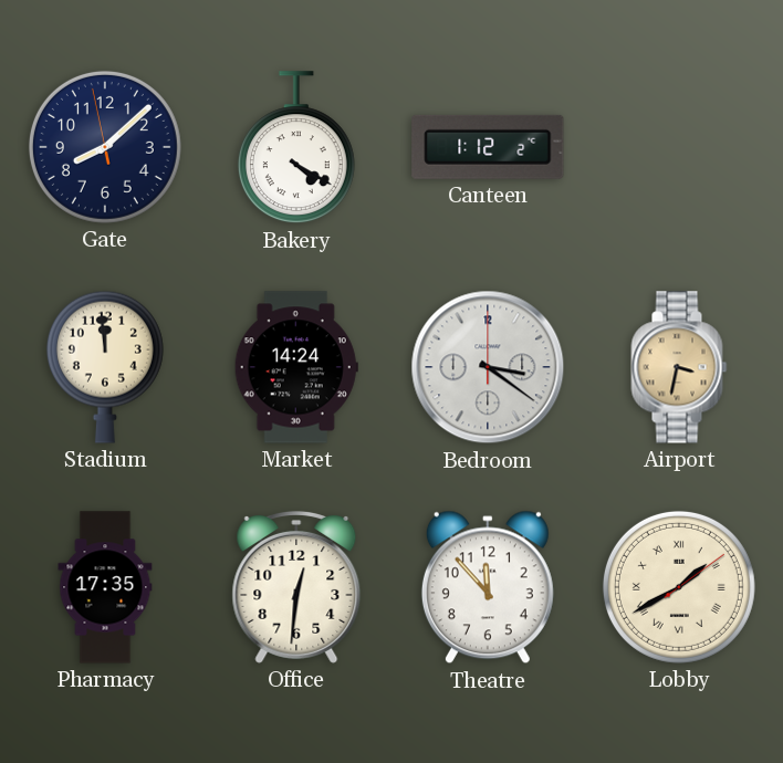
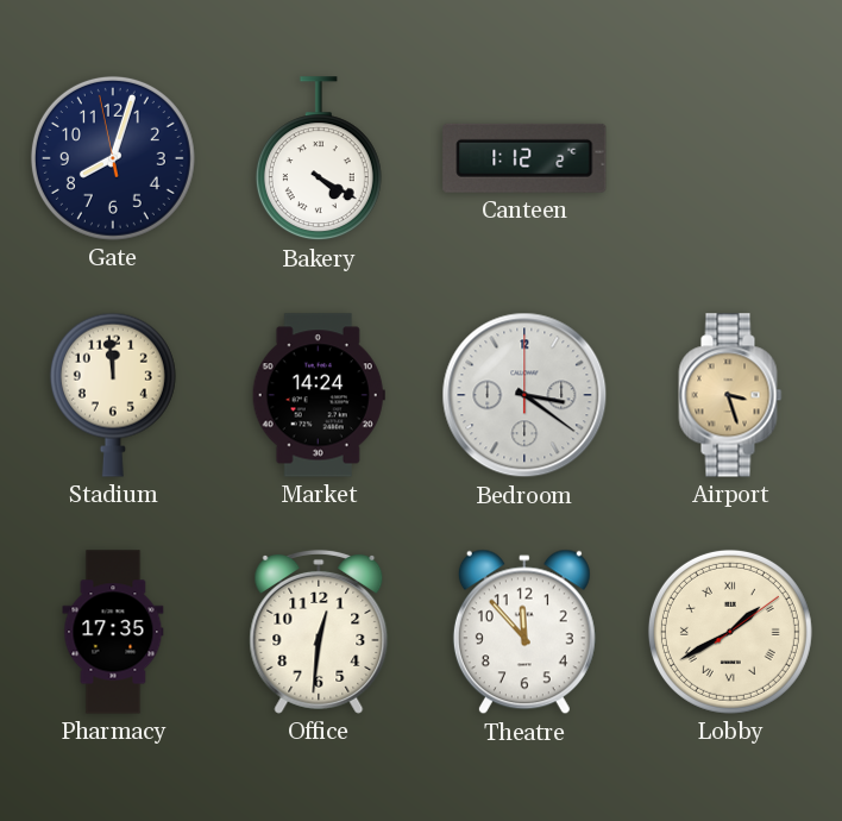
Gate: 8:07 -> 8:02 (113, 158)
Airport: 3:32 -> 3:27 (730, 395)
